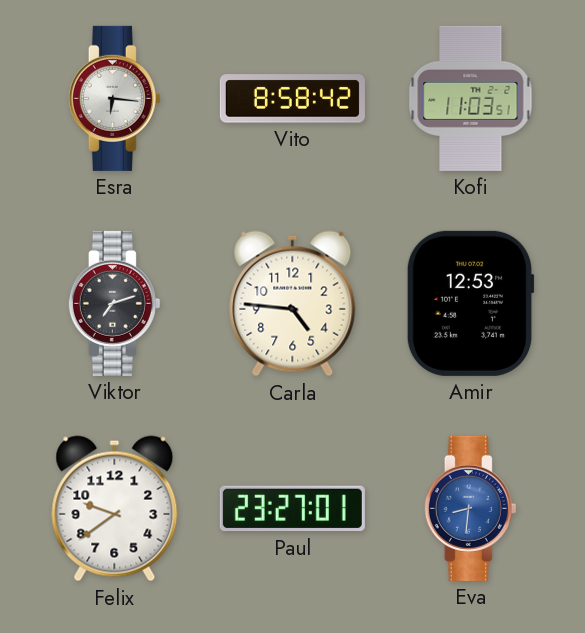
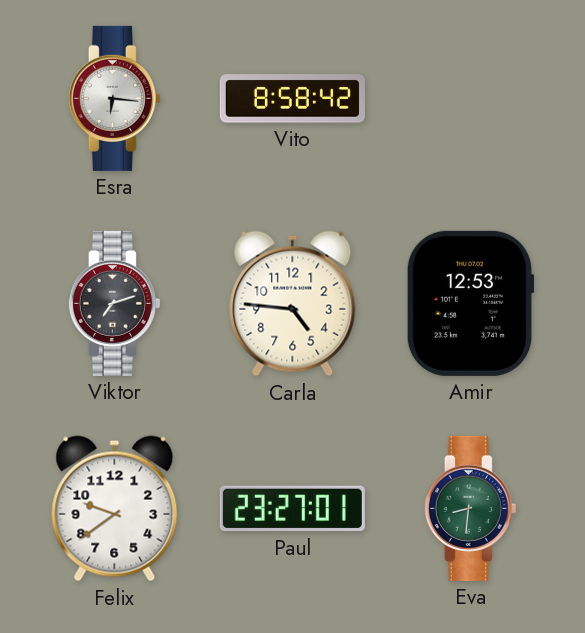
Kofi: 11:03 -> none (471, 98)
Eva dial: blue -> green (470, 508)
